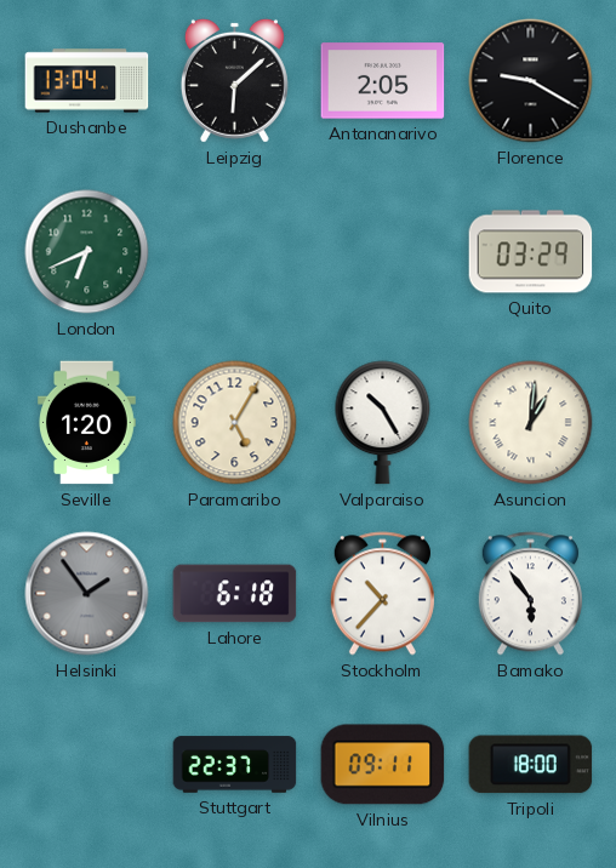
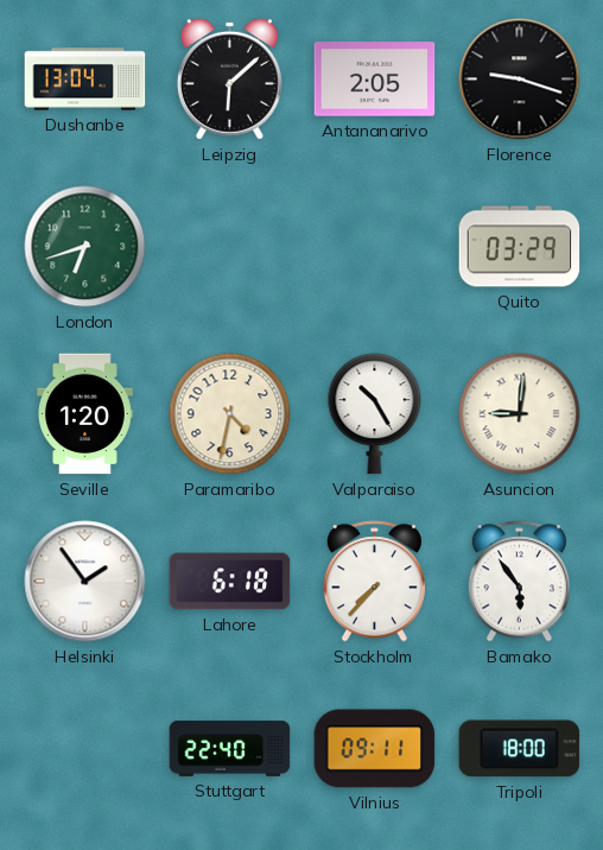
Florence: 9:20 -> 9:18 (520, 80)
London: 6:41 -> 6:42 (85, 247)
Paramaribo: 5:05 -> 4:32 (230, 414)
Asuncion: 1:01 -> 9:01 (520, 414)
Helsinki dial: grey -> white (85, 582)
Stockholm: 10:37 -> 7:37 (374, 582)
Stuttgart: 22:37 -> 22:40 (230, 749)
